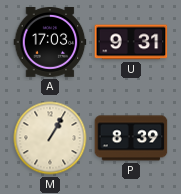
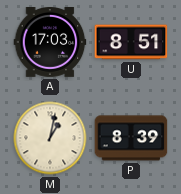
U: 9:31 -> 8:51 (131, 42)
M: 1:05 -> 1:02 (50, 138)
